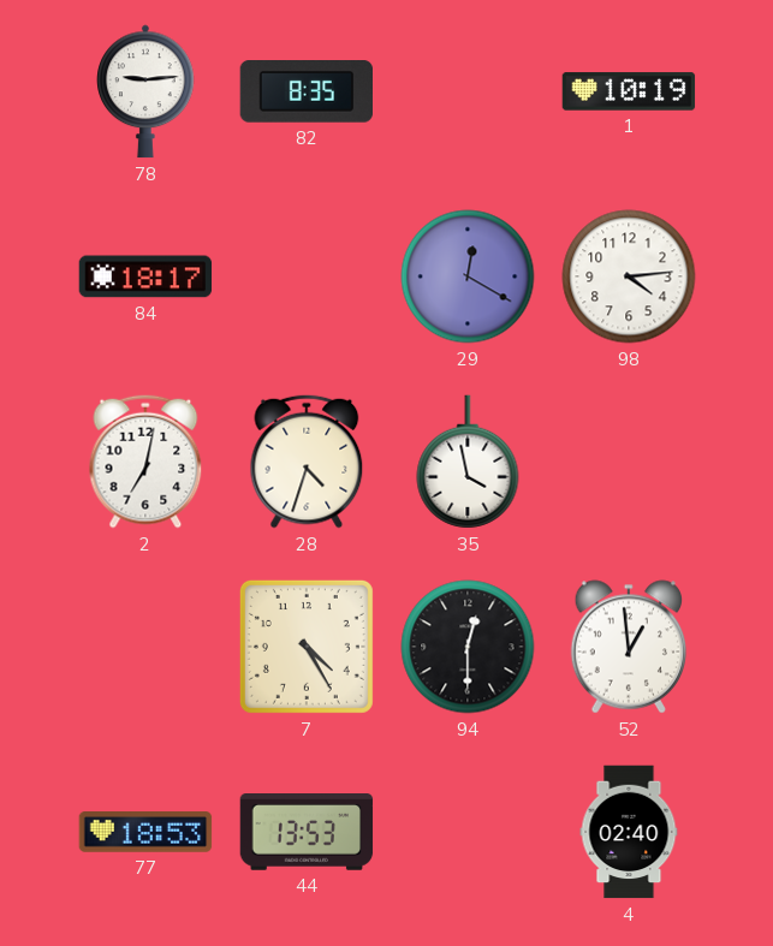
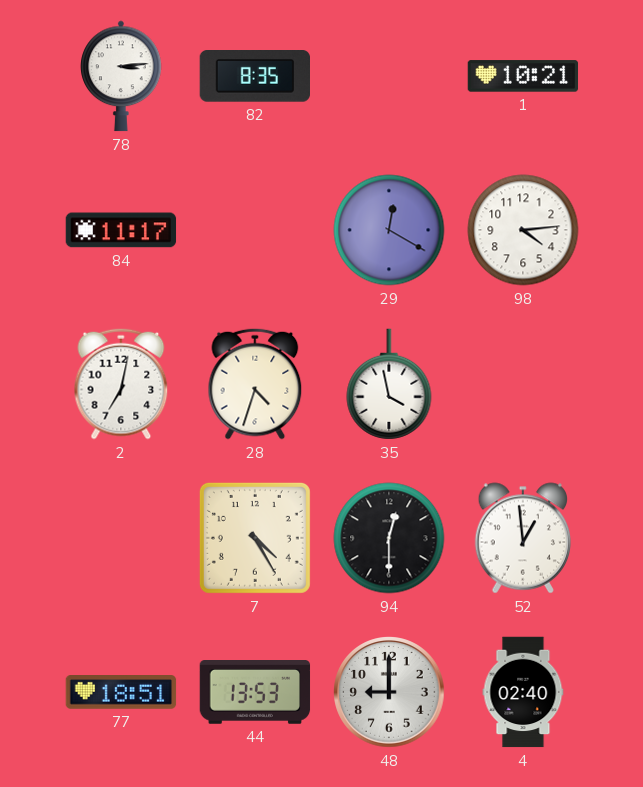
78: 9:14 -> 3:14 (121, 76)
1: 10:19 -> 10:21 (523, 76)
84: 18:17 -> 11:17 (121, 230)
77: 18:53 -> 18:51 (121, 692)
48: none -> 9:00 (389, 692)
